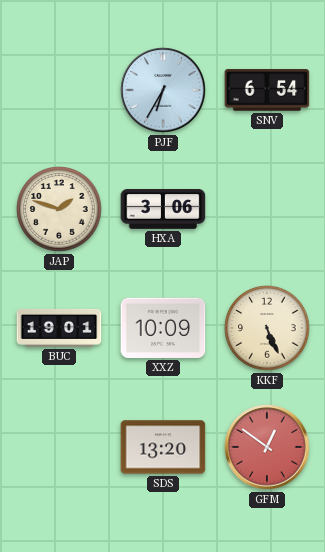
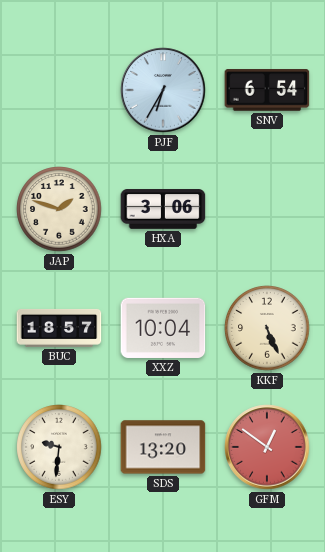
BUC: 19:01 -> 18:57 (59, 328)
XXZ: 10:09 -> 10:04 (163, 328)
ESY: none -> 9:31 (59, 447)
